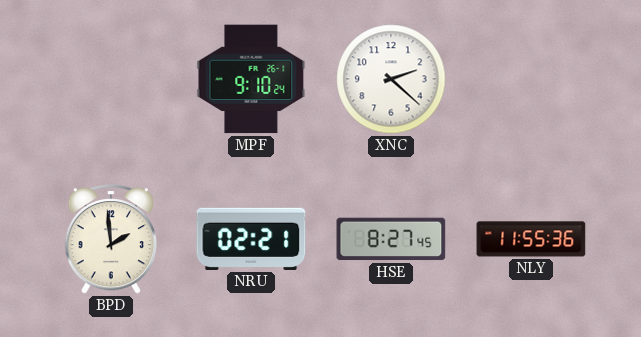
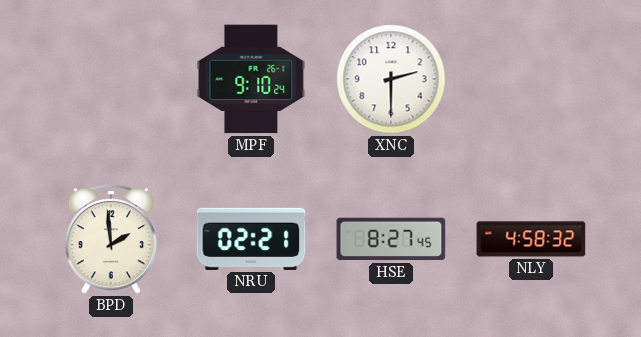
XNC: 2:22 -> 2:30 (391, 79)
NLY: 11:55 -> 4:58 (531, 239)
